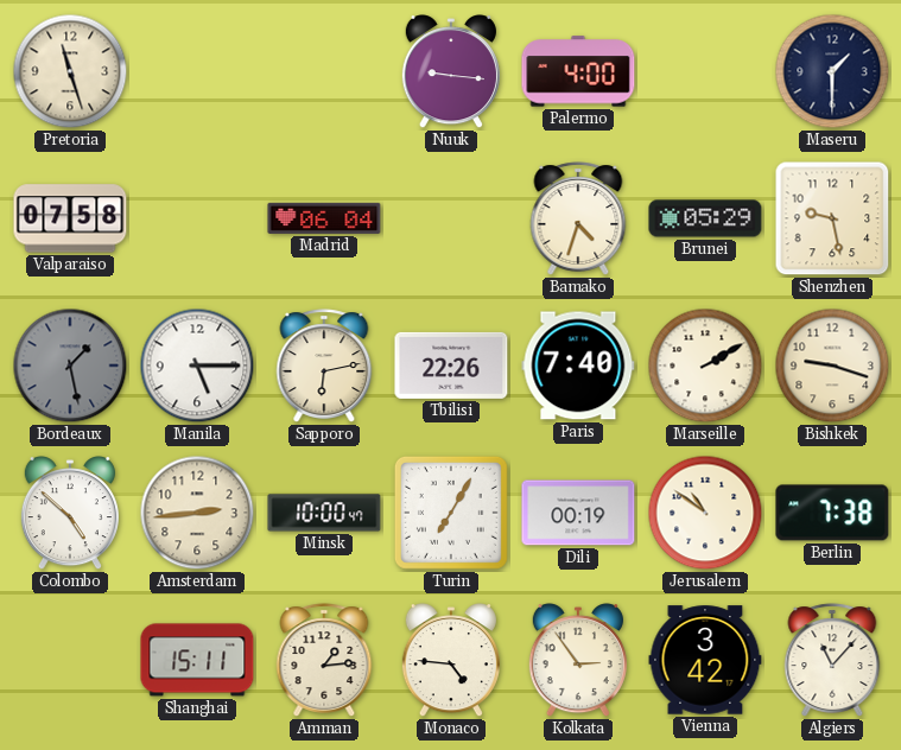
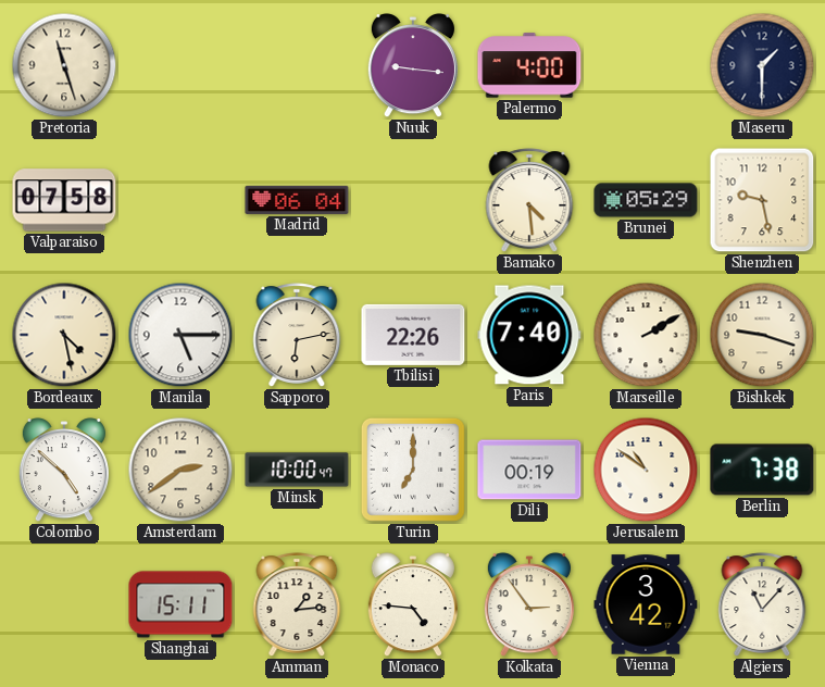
Bamako: 4:33 -> 4:29 (529, 200)
Bordeaux: 1:28 -> 4:28 (64, 335)
Bordeaux dial: grey -> cream (64, 335)
Amsterdam: 2:44 -> 2:39 (180, 470)
Turin: 7:05 -> 7:00 (413, 470)
